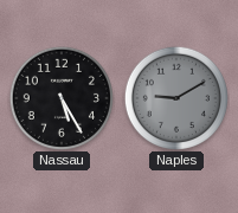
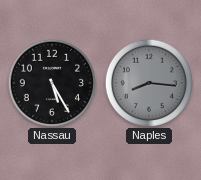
Naples: 9:10 -> 8:16 (148, 82)
